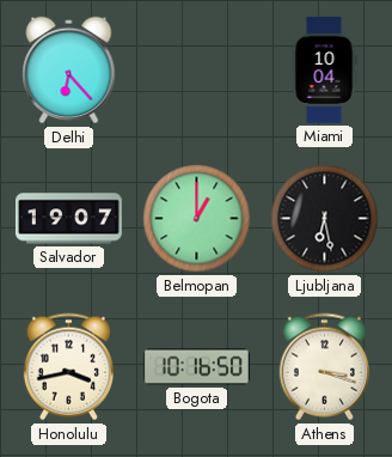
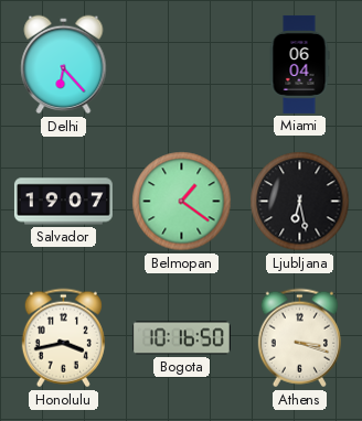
Miami: 10:04 -> 06:04 (299, 64)
Belmopan: 1:00 -> 1:21 (182, 202)
